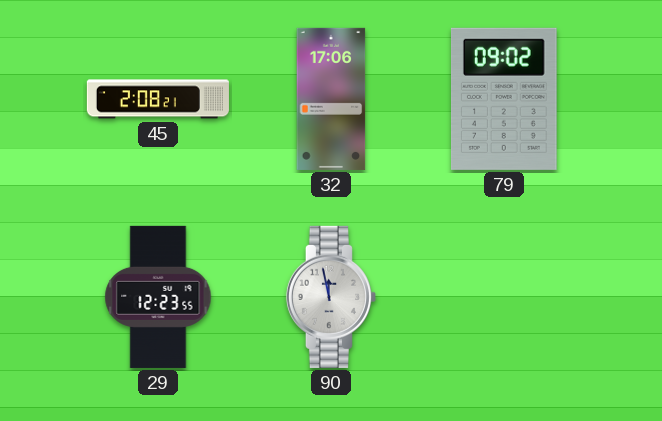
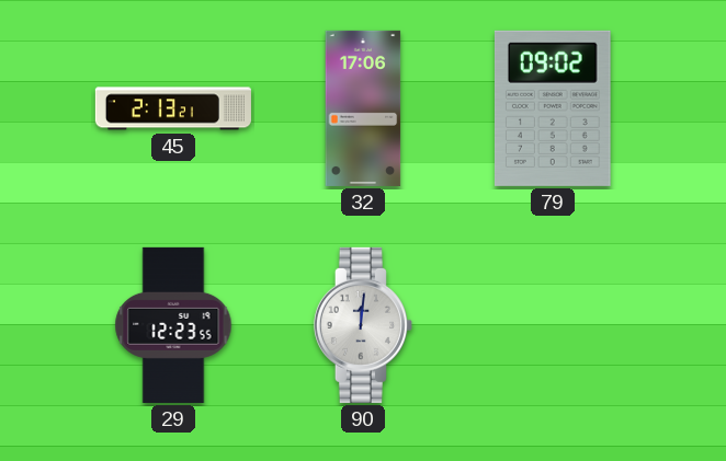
45: 2:08 -> 2:13 (173, 108)
90: 11:58 -> 12:01 (363, 325)
